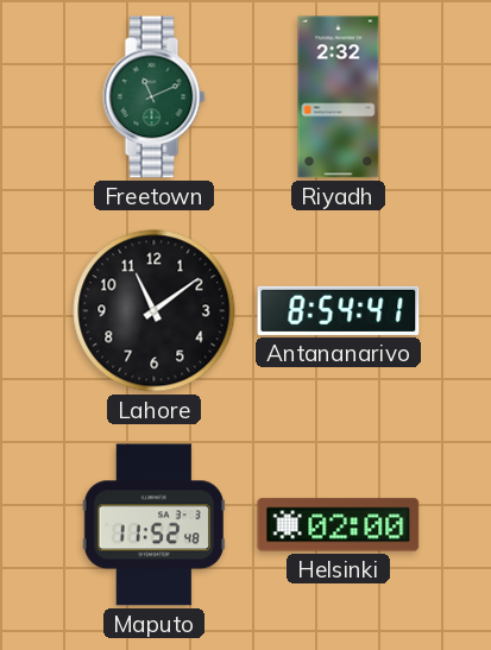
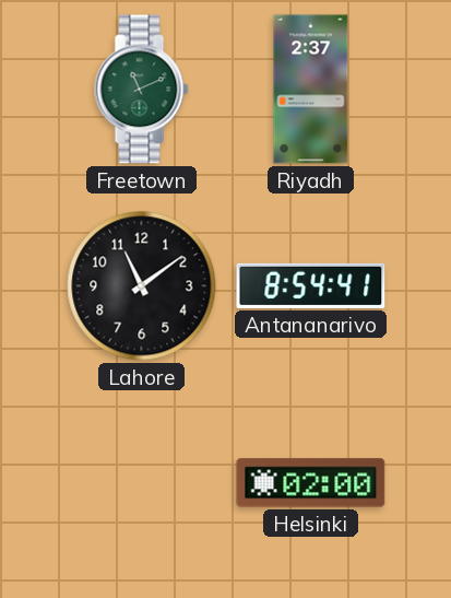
Riyadh: 2:32 -> 2:37 (311, 90)
Maputo: 11:52 -> none (153, 525)
